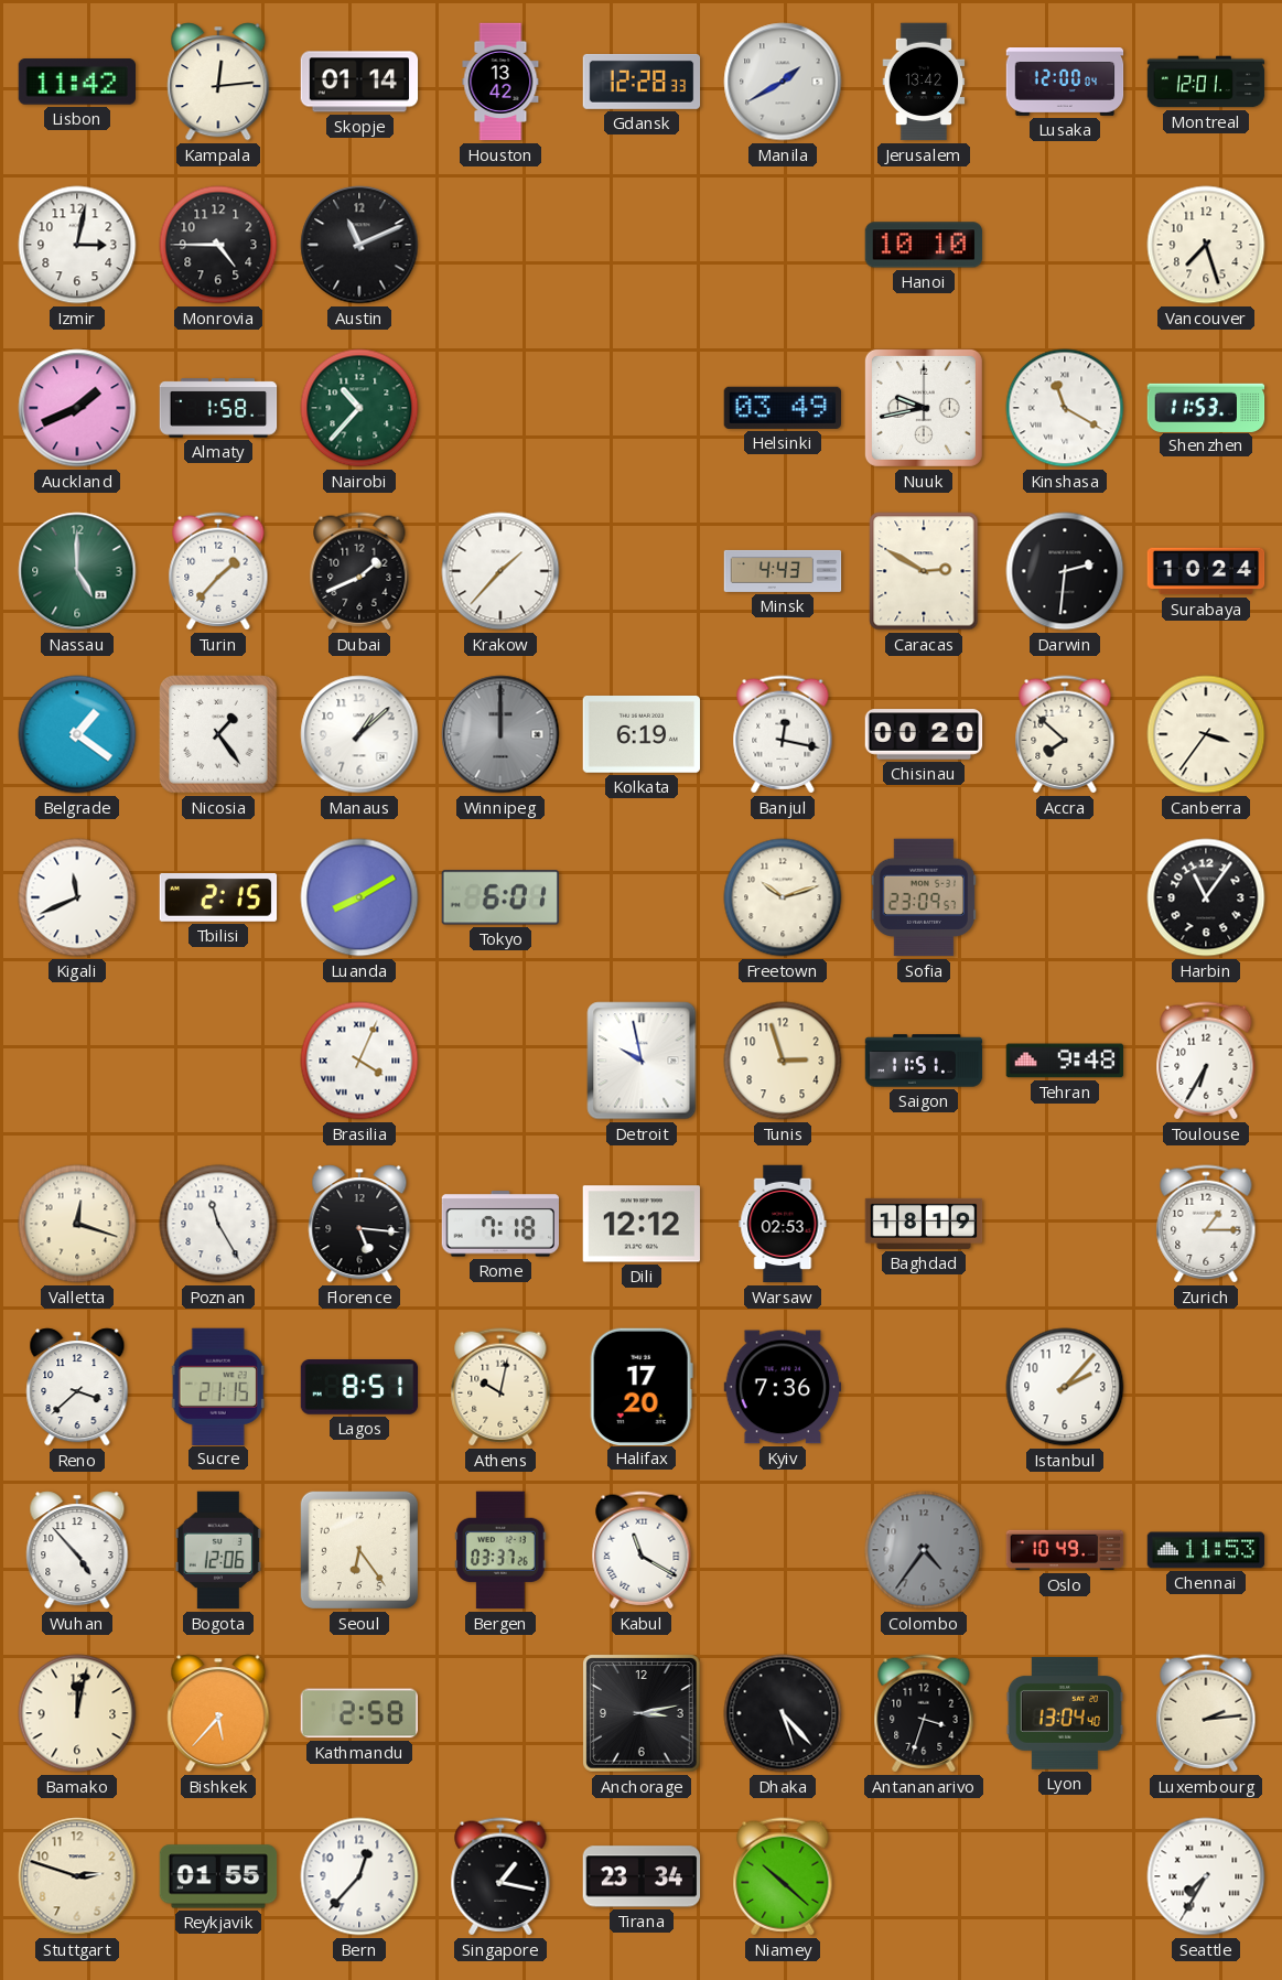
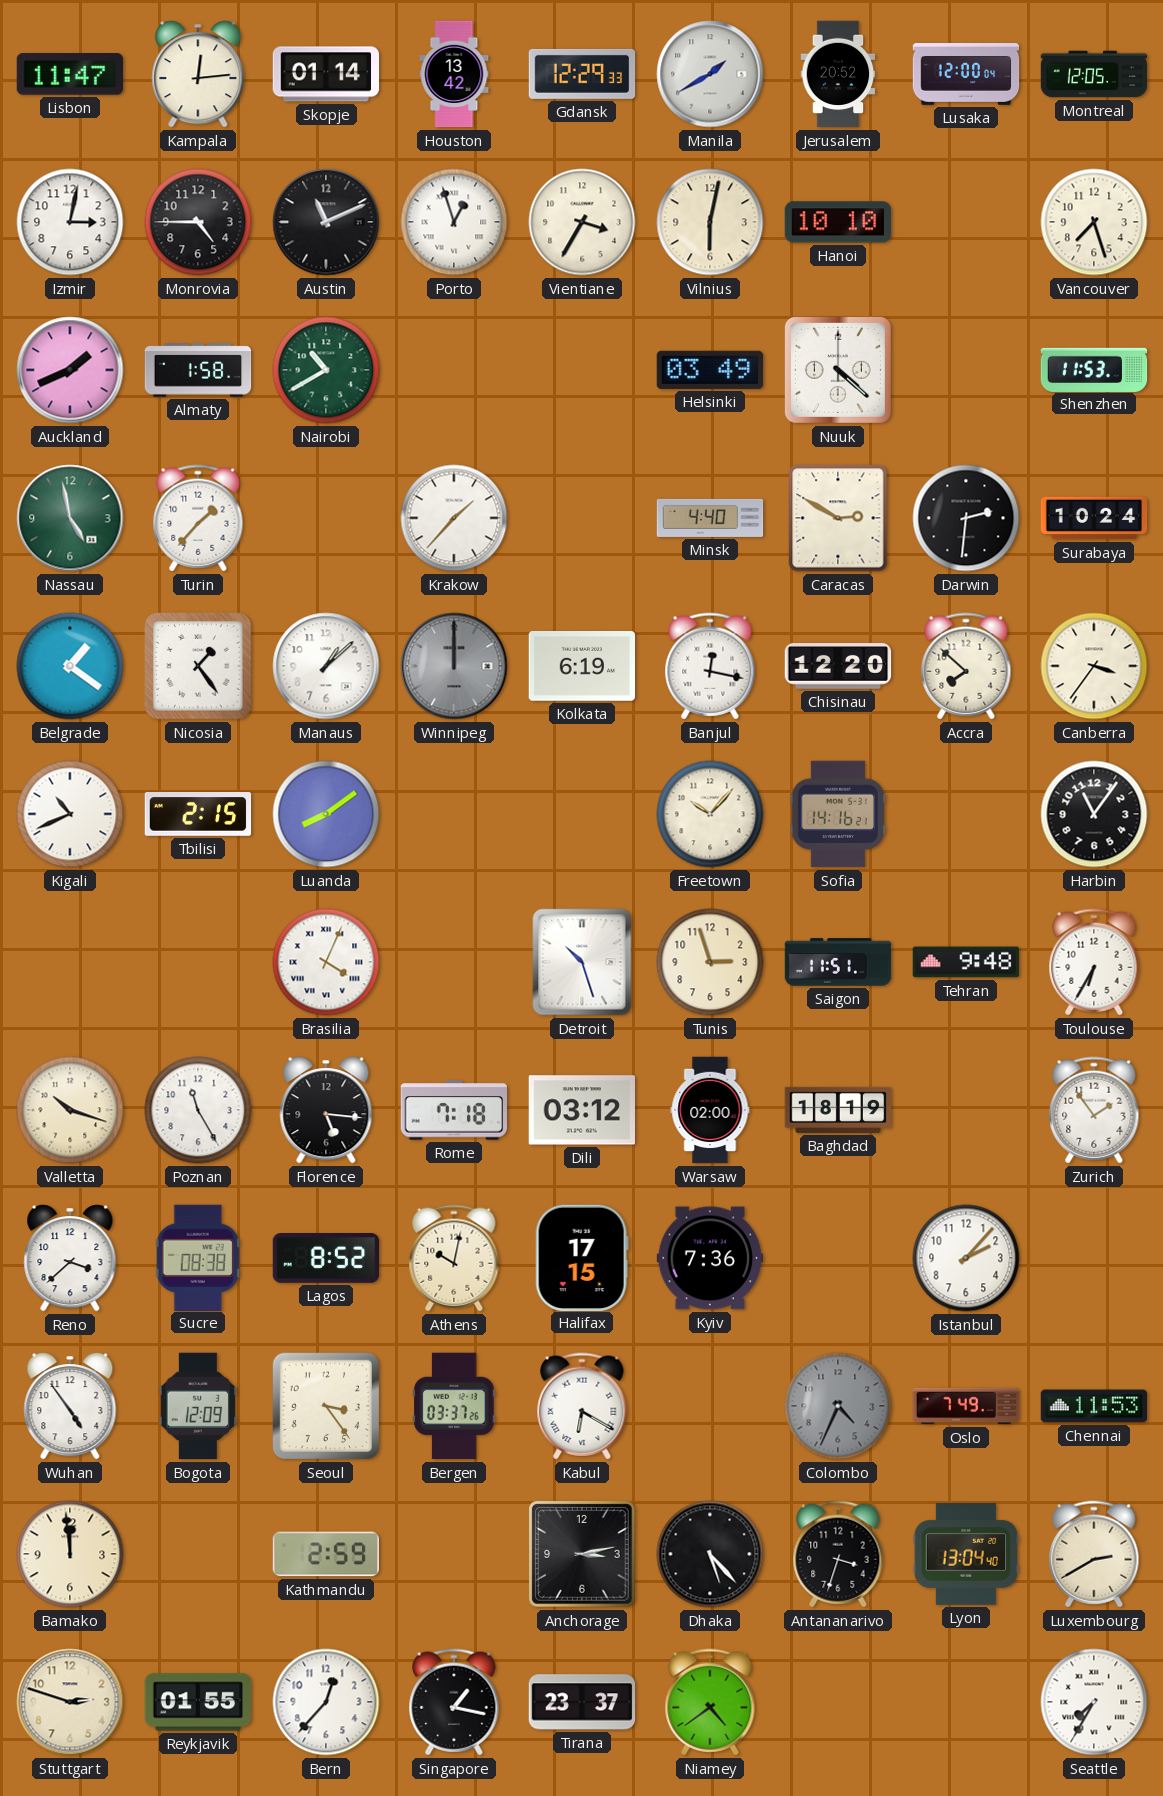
Lisbon: 11:42 -> 11:47 (69, 74)
Gdansk: 12:28 -> 12:29 (582, 74)
Jerusalem: 13:42 -> 20:52 (838, 74)
Montreal: 12:01 -> 12:05 (1094, 74)
Porto: none -> 12:57 (454, 222)
Vientiane: none -> 3:35 (582, 222)
Vilnius: none -> 6:02 (710, 222)
Nairobi: 10:37 -> 10:40 (326, 370)
Nuuk: 9:43 -> 4:22 (838, 370)
Kinshasa: 11:20 -> none (1065, 408)
Nassau: 5:00 -> 4:58 (70, 518)
Dubai: 1:41 -> none (359, 571)
Minsk: 4:43 -> 4:40 (710, 518)
Chisinau: 00:20 -> 12:20 (838, 666)
Kigali: 11:41 -> 10:41 (70, 814)
Luanda: 8:10 -> 8:09 (326, 814)
Tokyo: 6:01 -> none (500, 897)
Freetown: 10:12 -> 10:07 (710, 814)
Sofia: 23:09 -> 14:16 (838, 814)
Detroit: 9:58 -> 10:27 (582, 962)
Valletta: 12:18 -> 10:18 (70, 1110)
Dili: 12:12 -> 03:12 (581, 1110)
Warsaw: 02:53 -> 02:00 (710, 1110)
Zurich: 1:15 -> 1:54 (1094, 1110)
Sucre: 21:15 -> 08:38 (198, 1257)
Lagos: 8:51 -> 8:52 (326, 1259)
Halifax: 17:20 -> 17:15 (582, 1257)
Wuhan: 4:53 -> 4:54 (70, 1406)
Bogota: 12:06 -> 12:09 (198, 1406)
Seoul: 6:24 -> 3:24 (326, 1406)
Kabul: 11:20 -> 6:20 (582, 1406)
Colombo: 4:36 -> 4:34 (838, 1406)
Oslo: 10:49 -> 7:49 (966, 1406)
Bamako: 12:02 -> 11:59 (70, 1554)
Bishkek: 5:37 -> none (218, 1713)
Kathmandu: 2:58 -> 2:59 (326, 1554)
Luxembourg: 2:14 -> 2:40 (1094, 1554)
Tirana: 23:34 -> 23:37 (582, 1702)
Niamey: 10:22 -> 4:39 (710, 1702)
